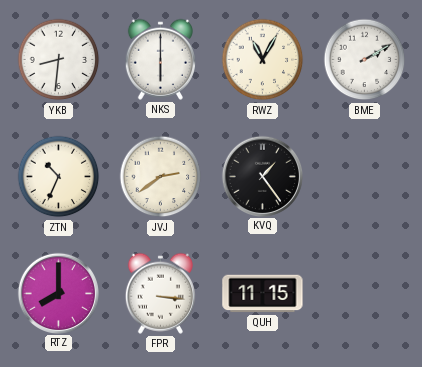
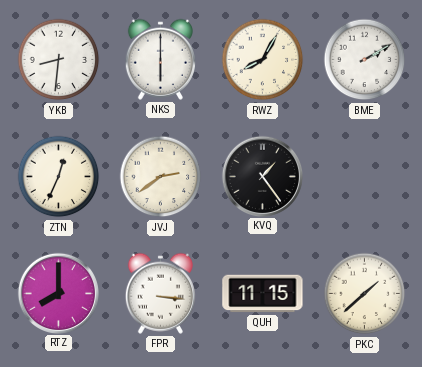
RWZ: 11:05 -> 8:05 (263, 60)
ZTN: 10:34 -> 12:34 (59, 177)
PKC: none -> 1:38 (365, 294)
